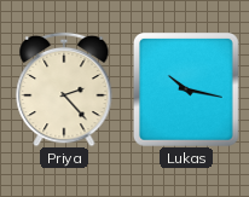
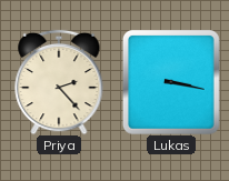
Lukas: 10:17 -> 3:17 (172, 82)
